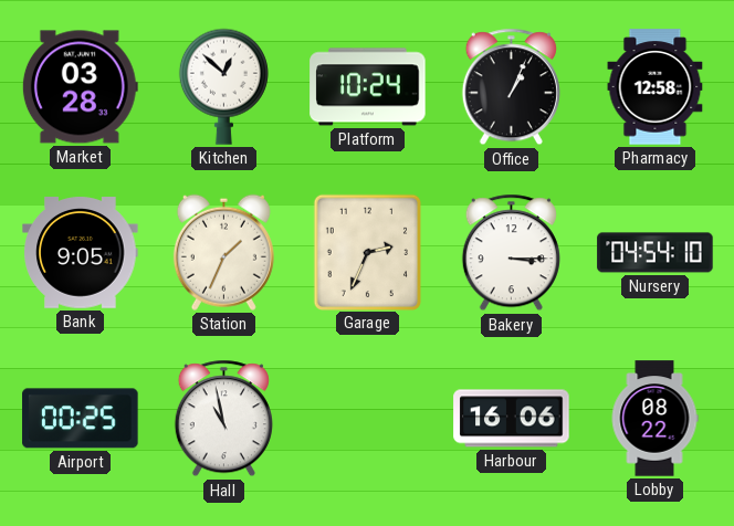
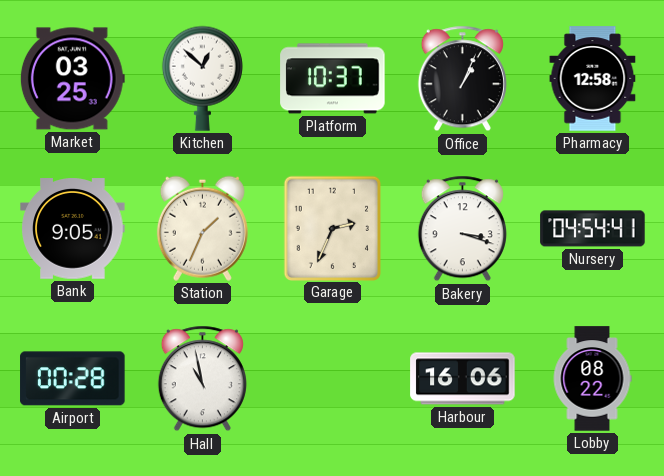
Market: 03:28 -> 03:25 (72, 79)
Platform: 10:24 -> 10:37 (333, 79)
Bakery: 3:15 -> 3:18 (462, 229)
Nursery: 04:54:10 -> 04:54:41 (593, 229)
Airport: 00:25 -> 00:28 (73, 379)
